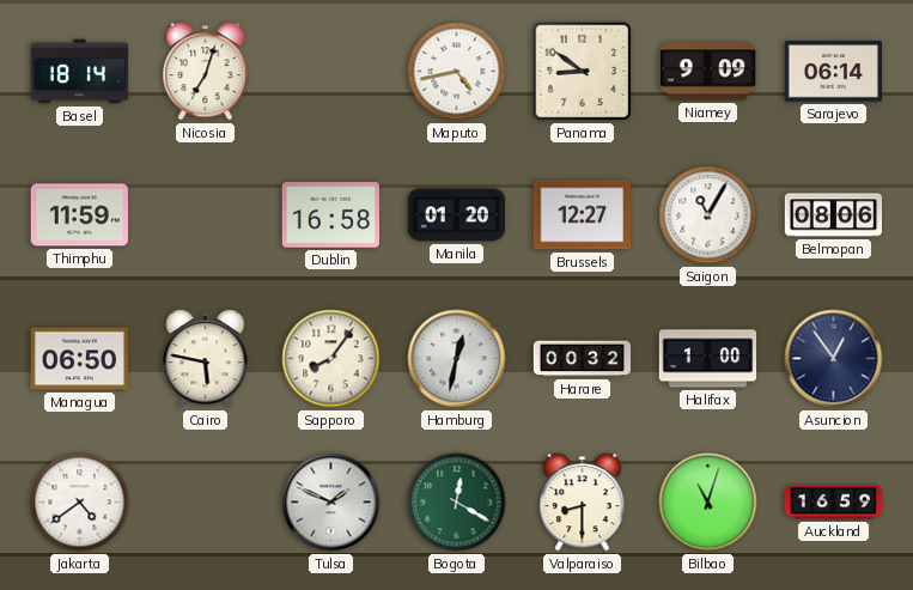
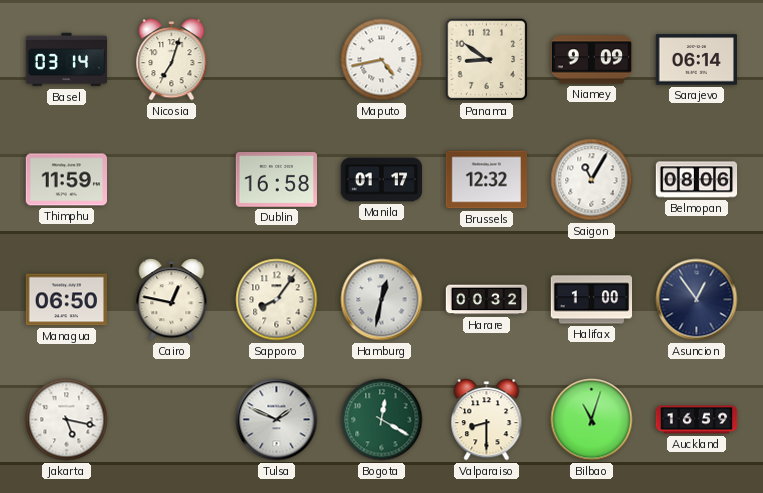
Basel: 18:14 -> 03:14 (67, 60)
Manila: 01:20 -> 01:17 (382, 180)
Brussels: 12:27 -> 12:32 (486, 180)
Cairo: 5:47 -> 12:47 (172, 300)
Jakarta: 4:39 -> 5:17 (67, 420)
